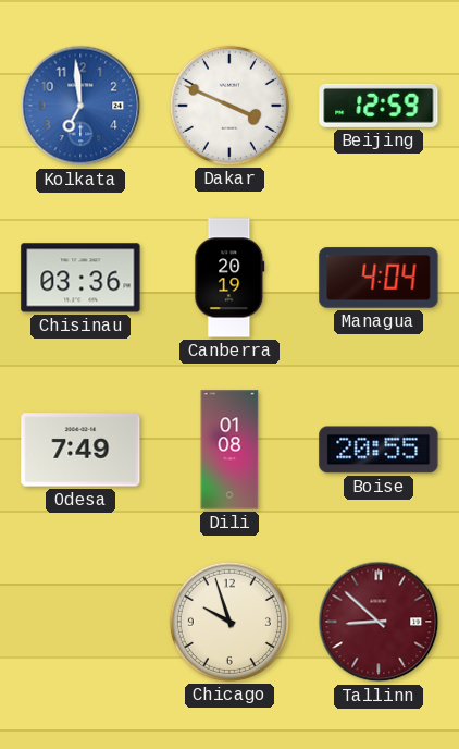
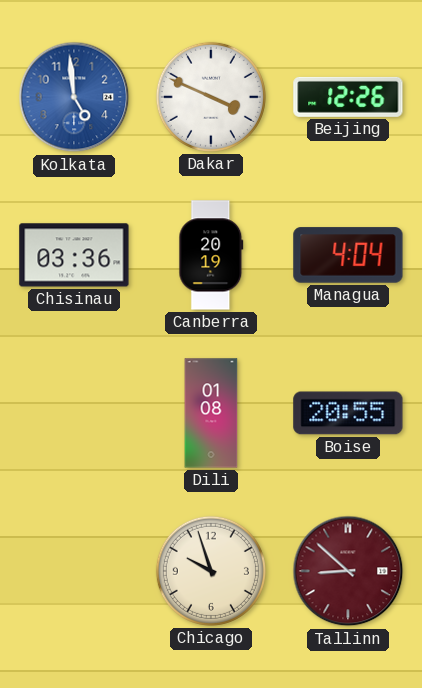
Kolkata: 6:59 -> 4:59 (74, 97)
Beijing: 12:59 -> 12:26 (348, 97)
Odesa: 7:49 -> none (80, 450)
